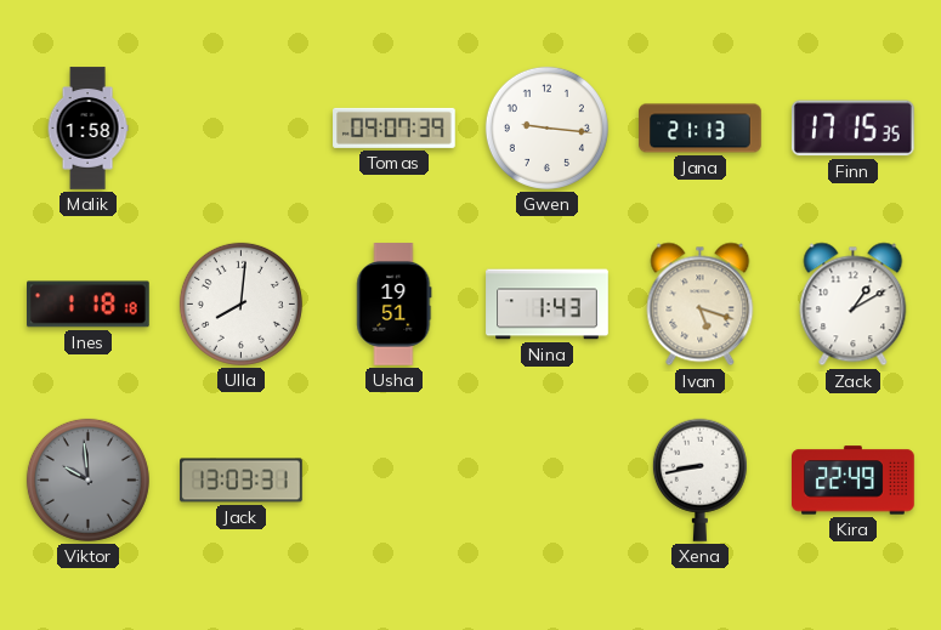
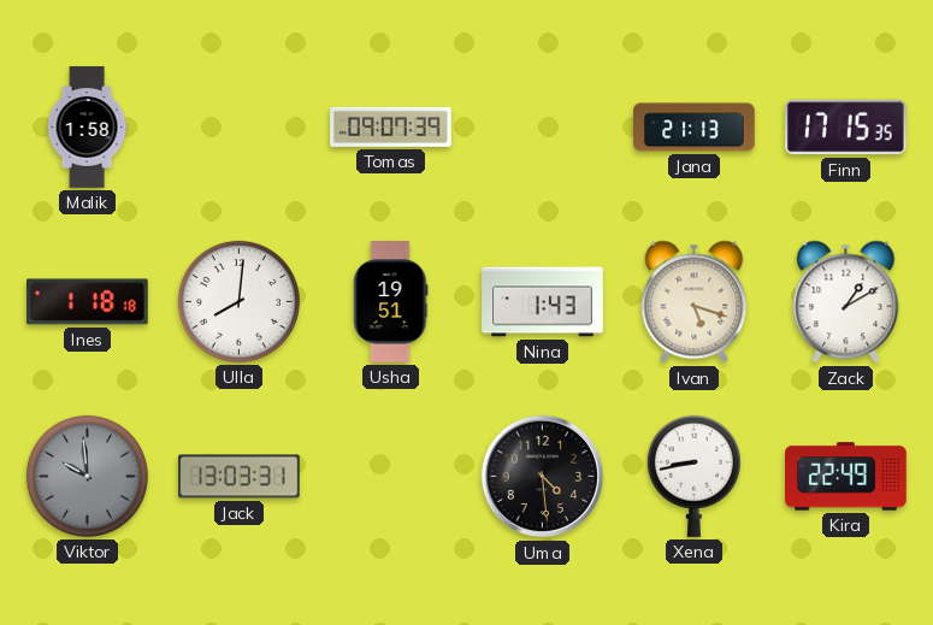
Gwen: 9:16 -> none (546, 127)
Uma: none -> 4:29 (543, 477)
